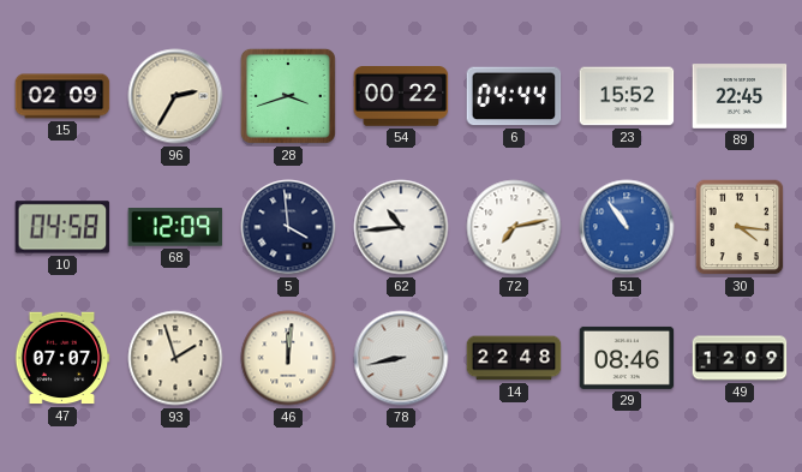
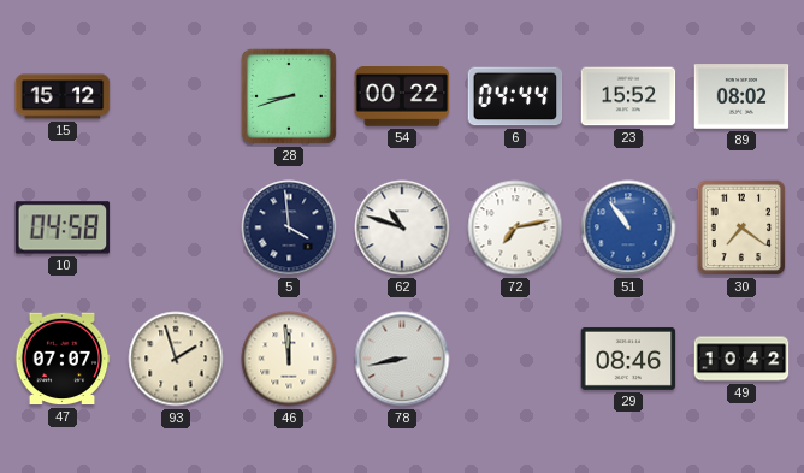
15: 02:09 -> 15:12 (63, 96)
96: 2:35 -> none (175, 96)
28: 3:42 -> 8:42 (289, 96)
89: 22:45 -> 08:02 (741, 96)
68: 12:09 -> none (175, 228)
62: 10:44 -> 10:48 (402, 227)
30: 4:16 -> 7:21 (741, 227)
46: 12:01 -> 11:59 (289, 359)
14: 22:48 -> none (514, 358)
49: 12:09 -> 10:42 (741, 359)
